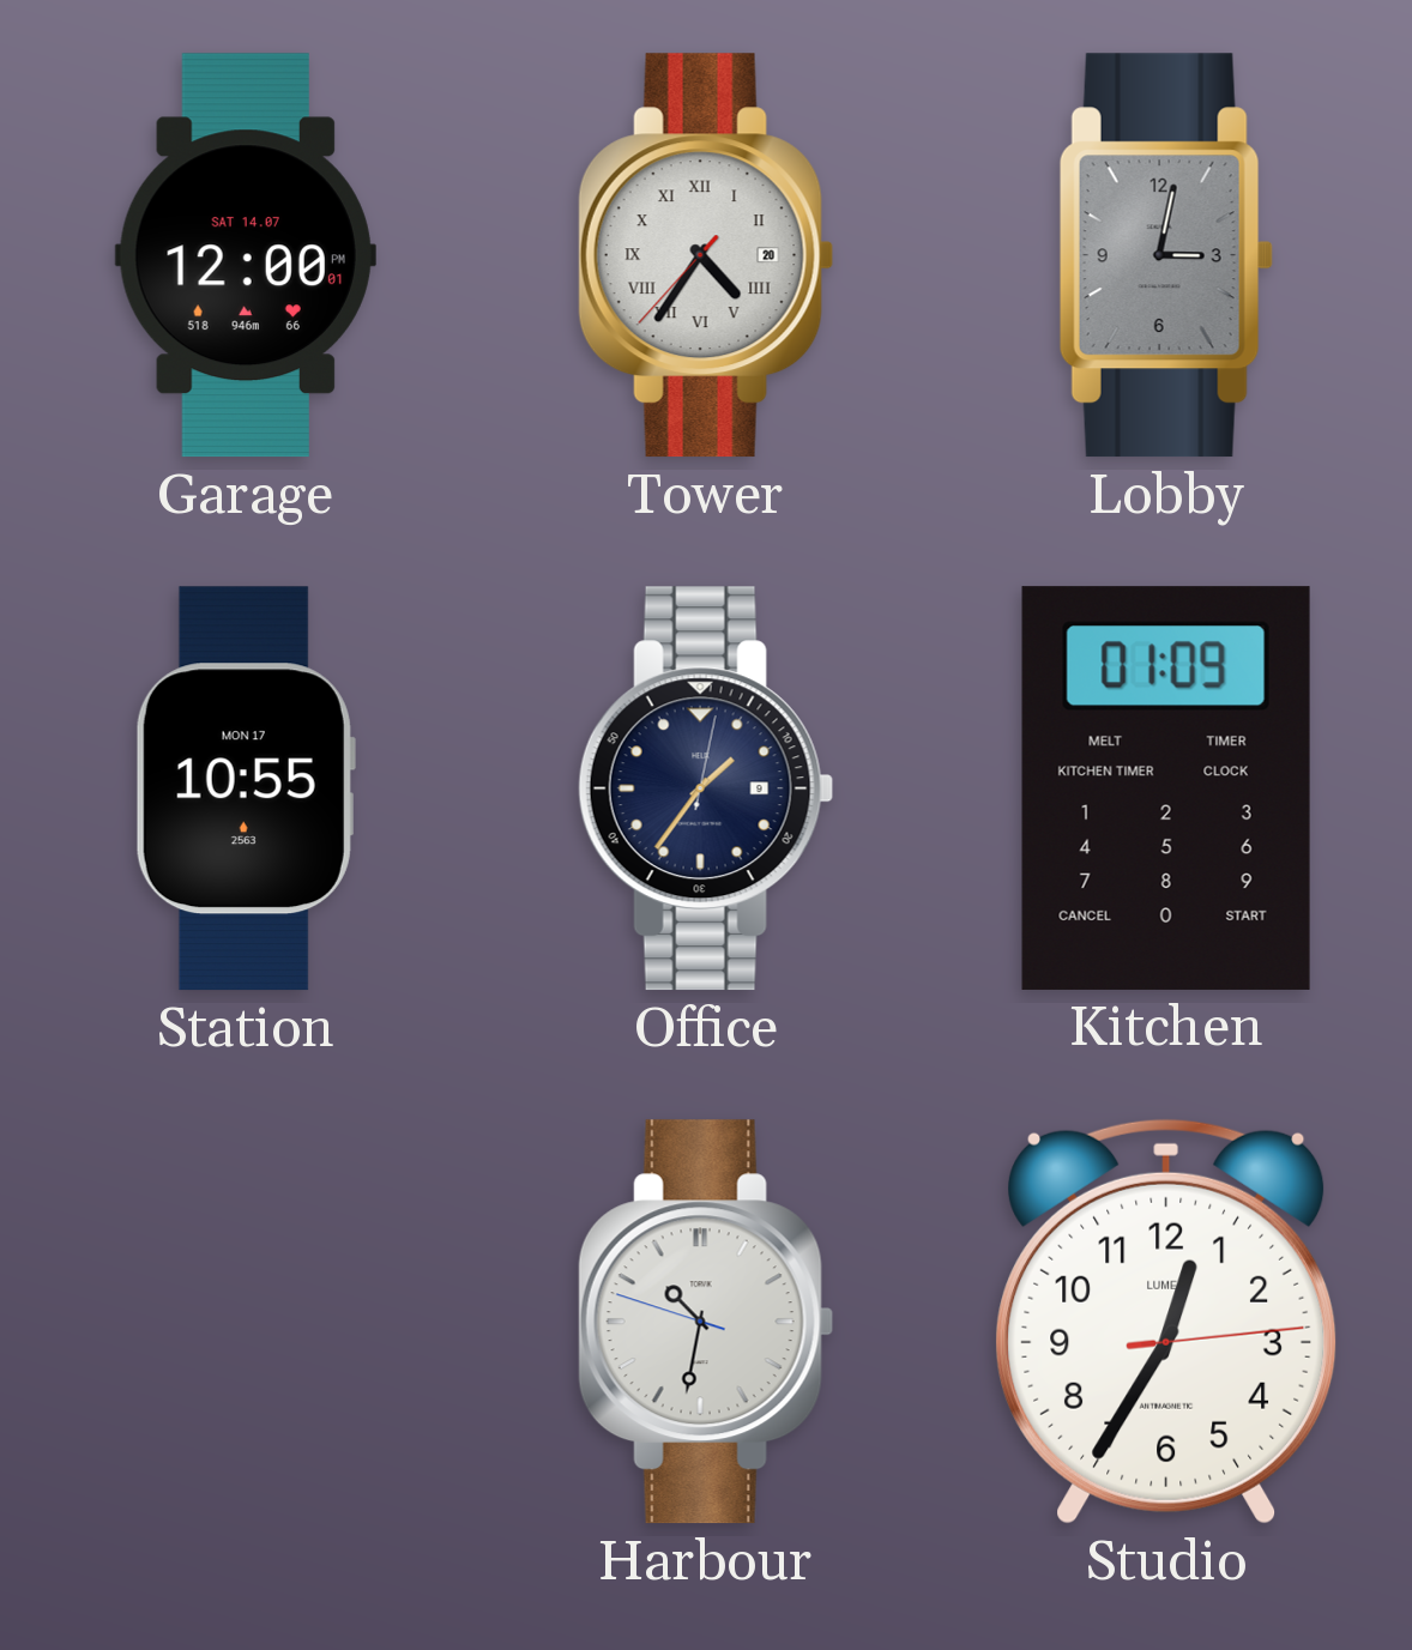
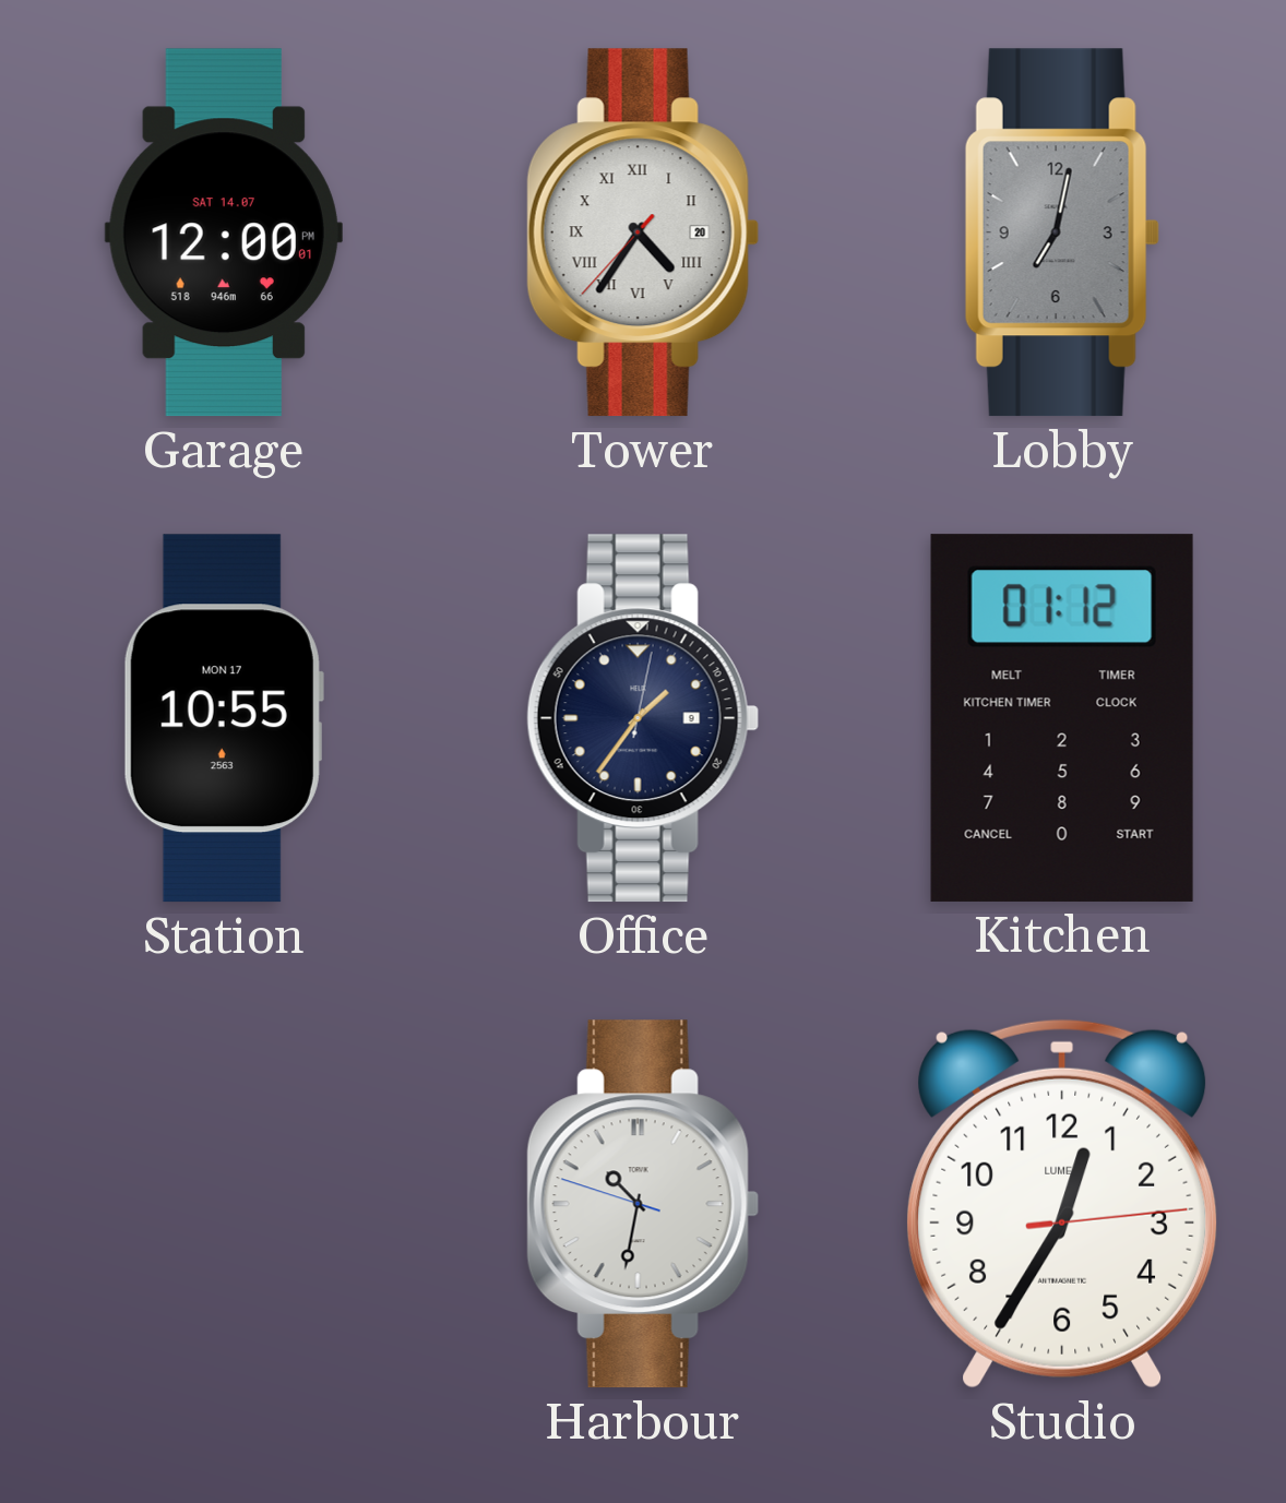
Lobby: 3:02 -> 7:02 (1062, 232)
Kitchen: 01:09 -> 01:12 (1062, 718)
